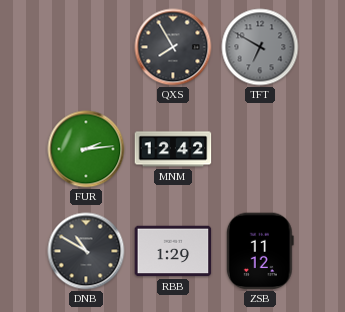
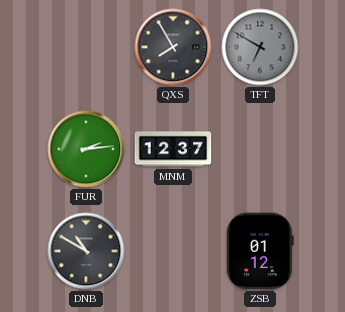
MNM: 12:42 -> 12:37 (173, 149)
RBB: 1:29 -> none (173, 251)
ZSB: 11:12 -> 01:12 (260, 251)
